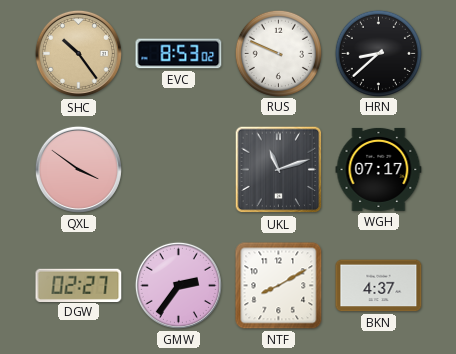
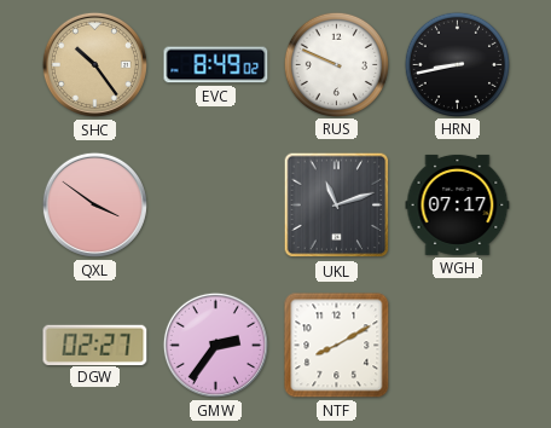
EVC: 8:53 -> 8:49 (216, 65)
HRN: 8:38 -> 8:43 (457, 64)
BKN: 4:37 -> none (379, 286)
